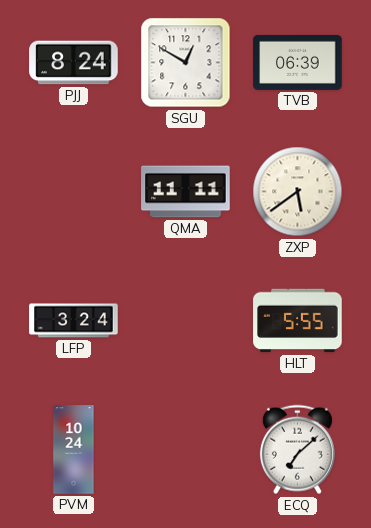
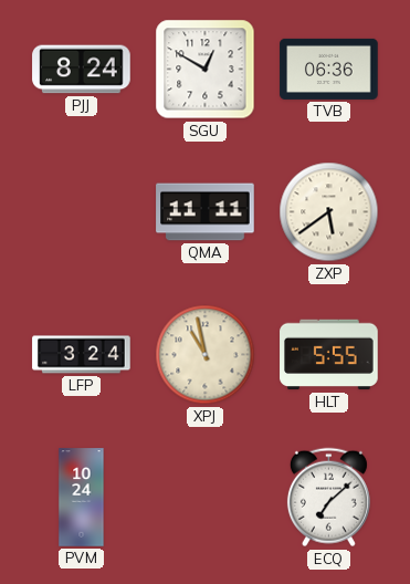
TVB: 06:39 -> 06:36 (329, 69)
XPJ: none -> 10:58 (206, 355)
